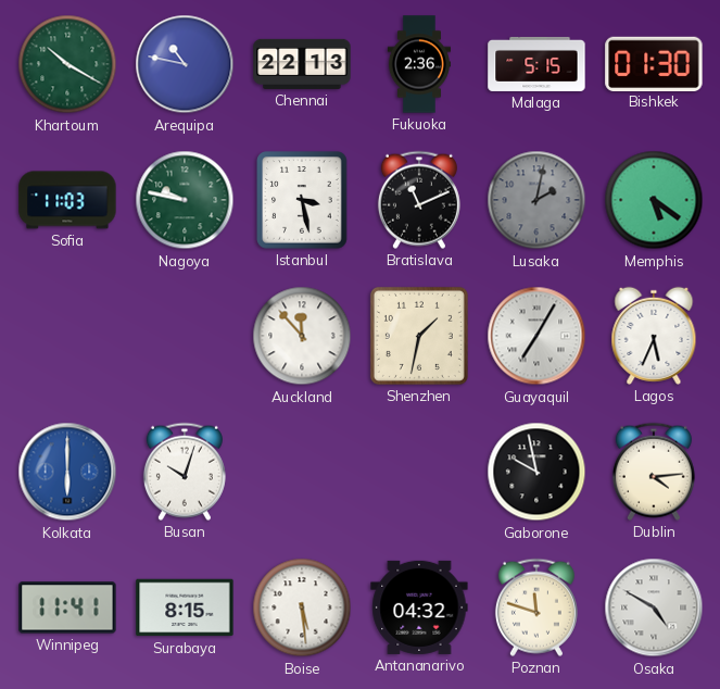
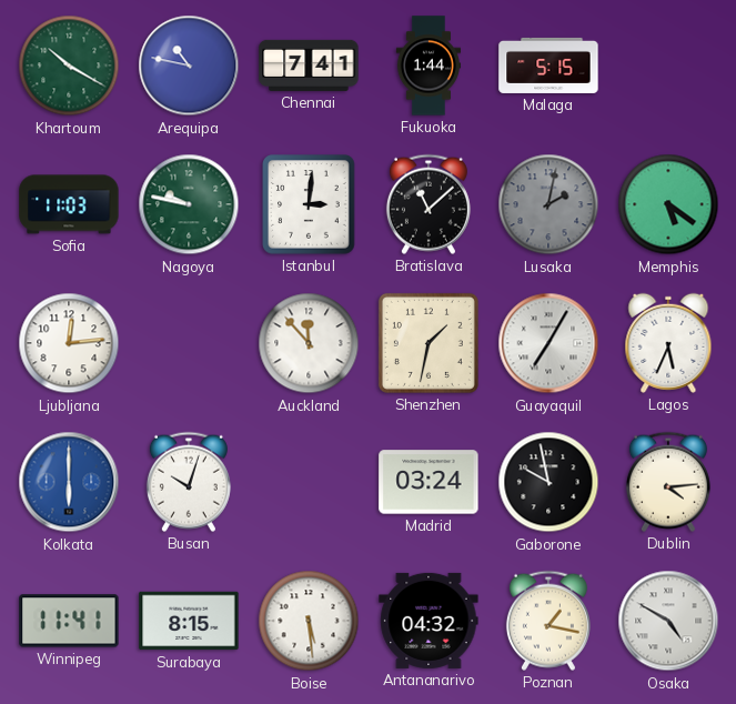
Chennai: 22:13 -> 7:41 (309, 66)
Fukuoka: 2:36 -> 1:44 (427, 66)
Bishkek: 01:30 -> none (654, 63)
Istanbul: 3:28 -> 3:01 (309, 204)
Bratislava: 11:11 -> 11:08 (429, 204)
Ljubljana: none -> 12:14 (69, 343)
Madrid: none -> 03:24 (429, 482)
Poznan: 11:48 -> 1:17 (548, 621)
